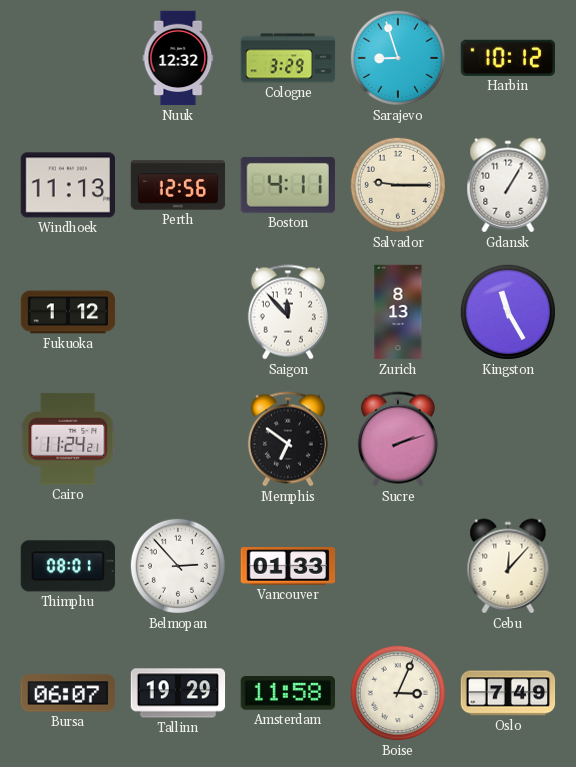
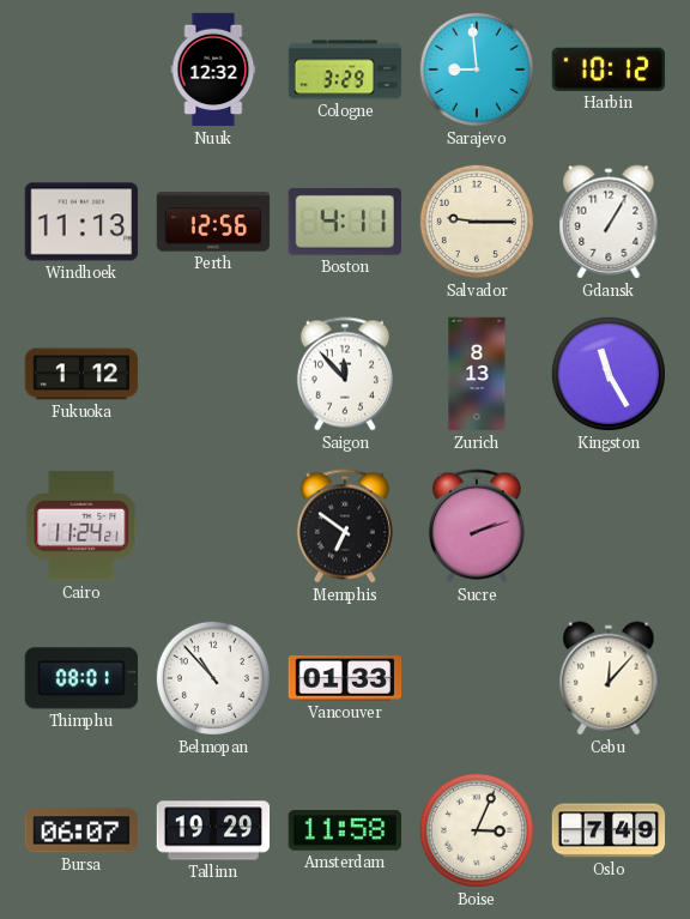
Sarajevo: 8:57 -> 8:59 (477, 69)
Belmopan: 2:53 -> 10:53 (213, 678)
